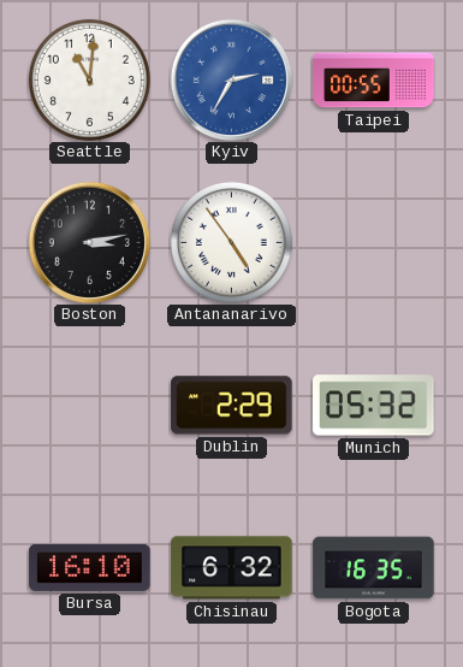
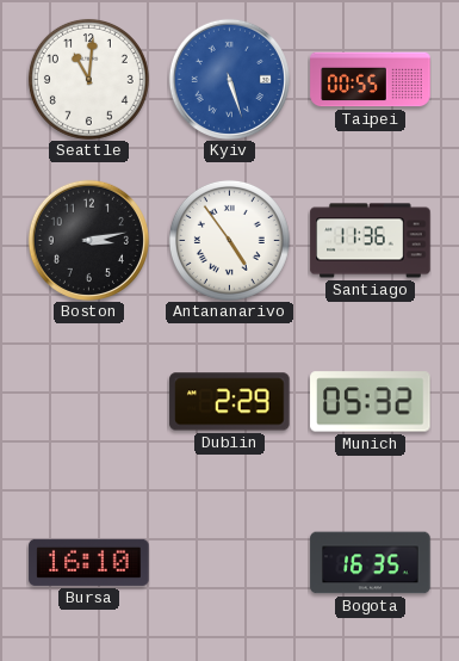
Kyiv: 2:35 -> 5:27 (229, 79)
Santiago: none -> 11:36 (371, 241)
Chisinau: 6:32 -> none (232, 568)
